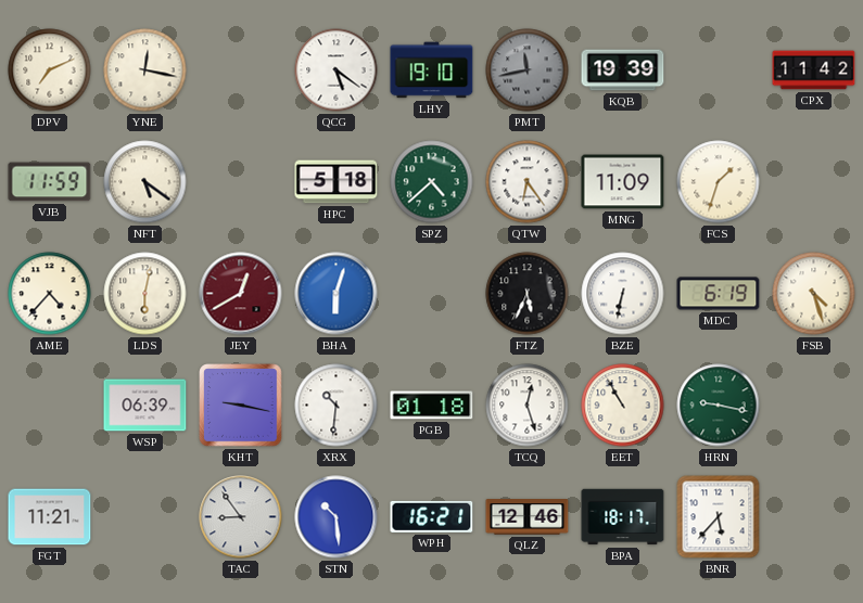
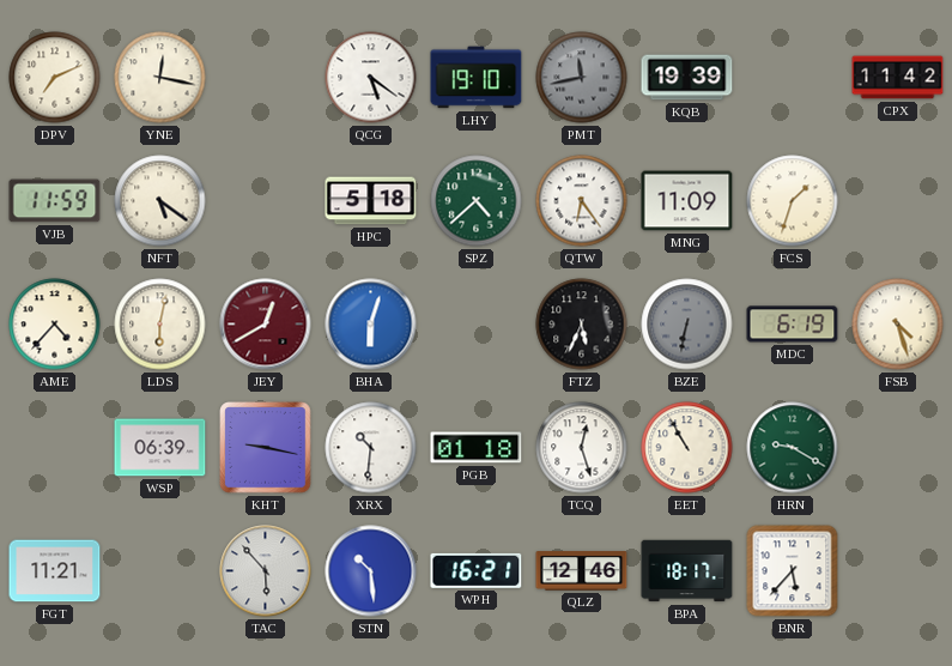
BZE dial: white -> grey (687, 325)
HRN: 9:17 -> 9:20 (793, 448)
TAC: 8:54 -> 5:53 (266, 571)
